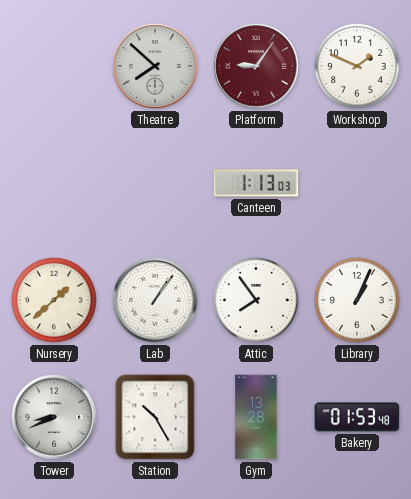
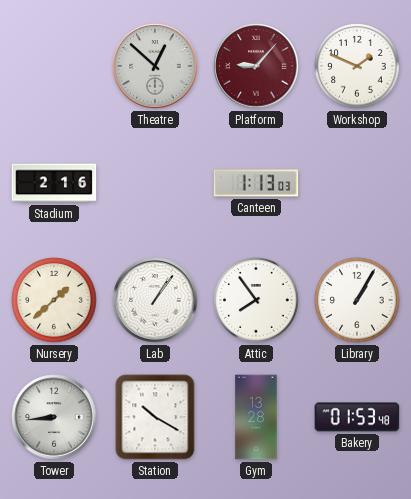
Theatre: 7:52 -> 12:52 (155, 66)
Platform: 9:06 -> 9:07 (256, 66)
Stadium: none -> 2:16 (54, 183)
Library: 1:04 -> 1:05 (357, 300)
Tower: 8:41 -> 8:44 (54, 417)
Station: 10:25 -> 10:20 (155, 417)
